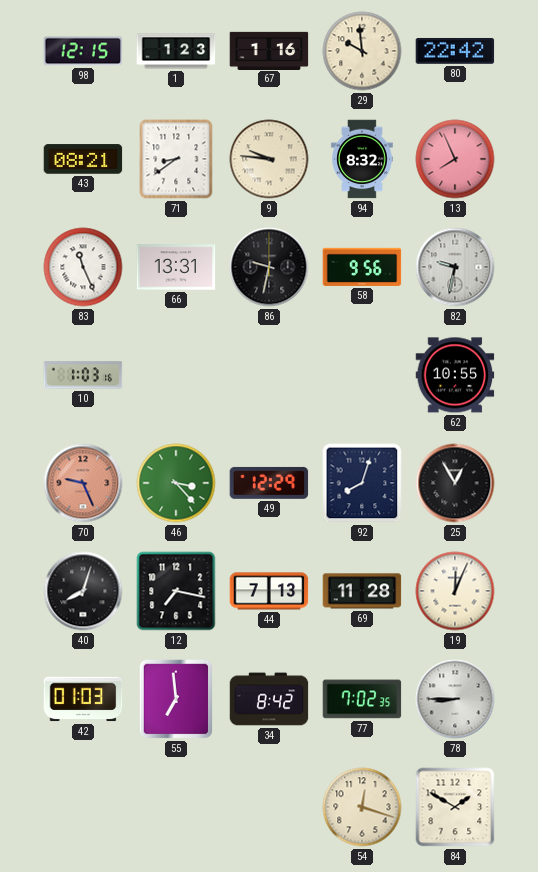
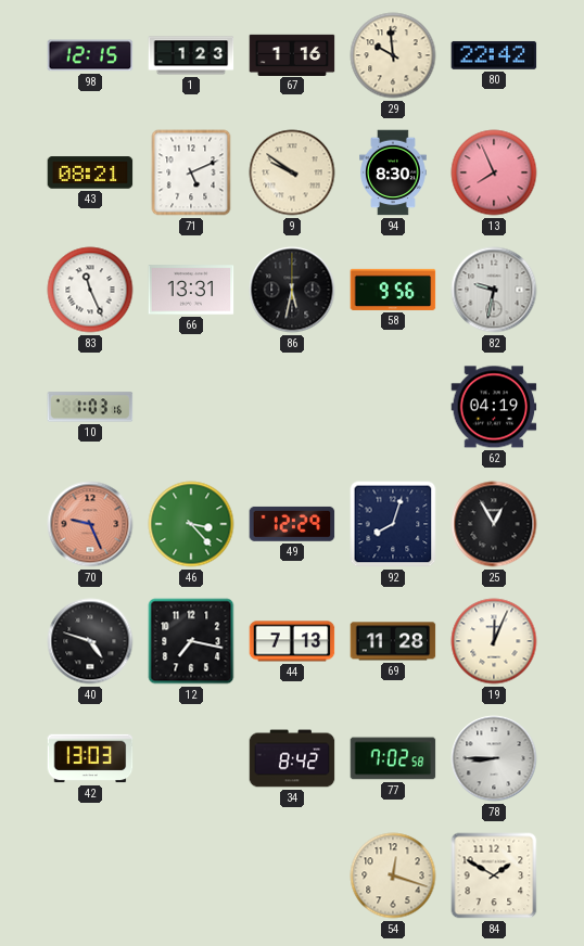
71: 8:39 -> 5:11 (191, 172)
9: 9:46 -> 9:51 (292, 172)
94: 8:32 -> 8:30 (393, 172)
86: 9:32 -> 5:32 (292, 290)
62: 10:55 -> 04:19 (494, 407)
40: 8:03 -> 4:48 (90, 641)
42: 01:03 -> 13:03 (90, 758)
55: 6:59 -> none (176, 699)
77: 7:02:35 -> 7:02:58 (393, 758)
